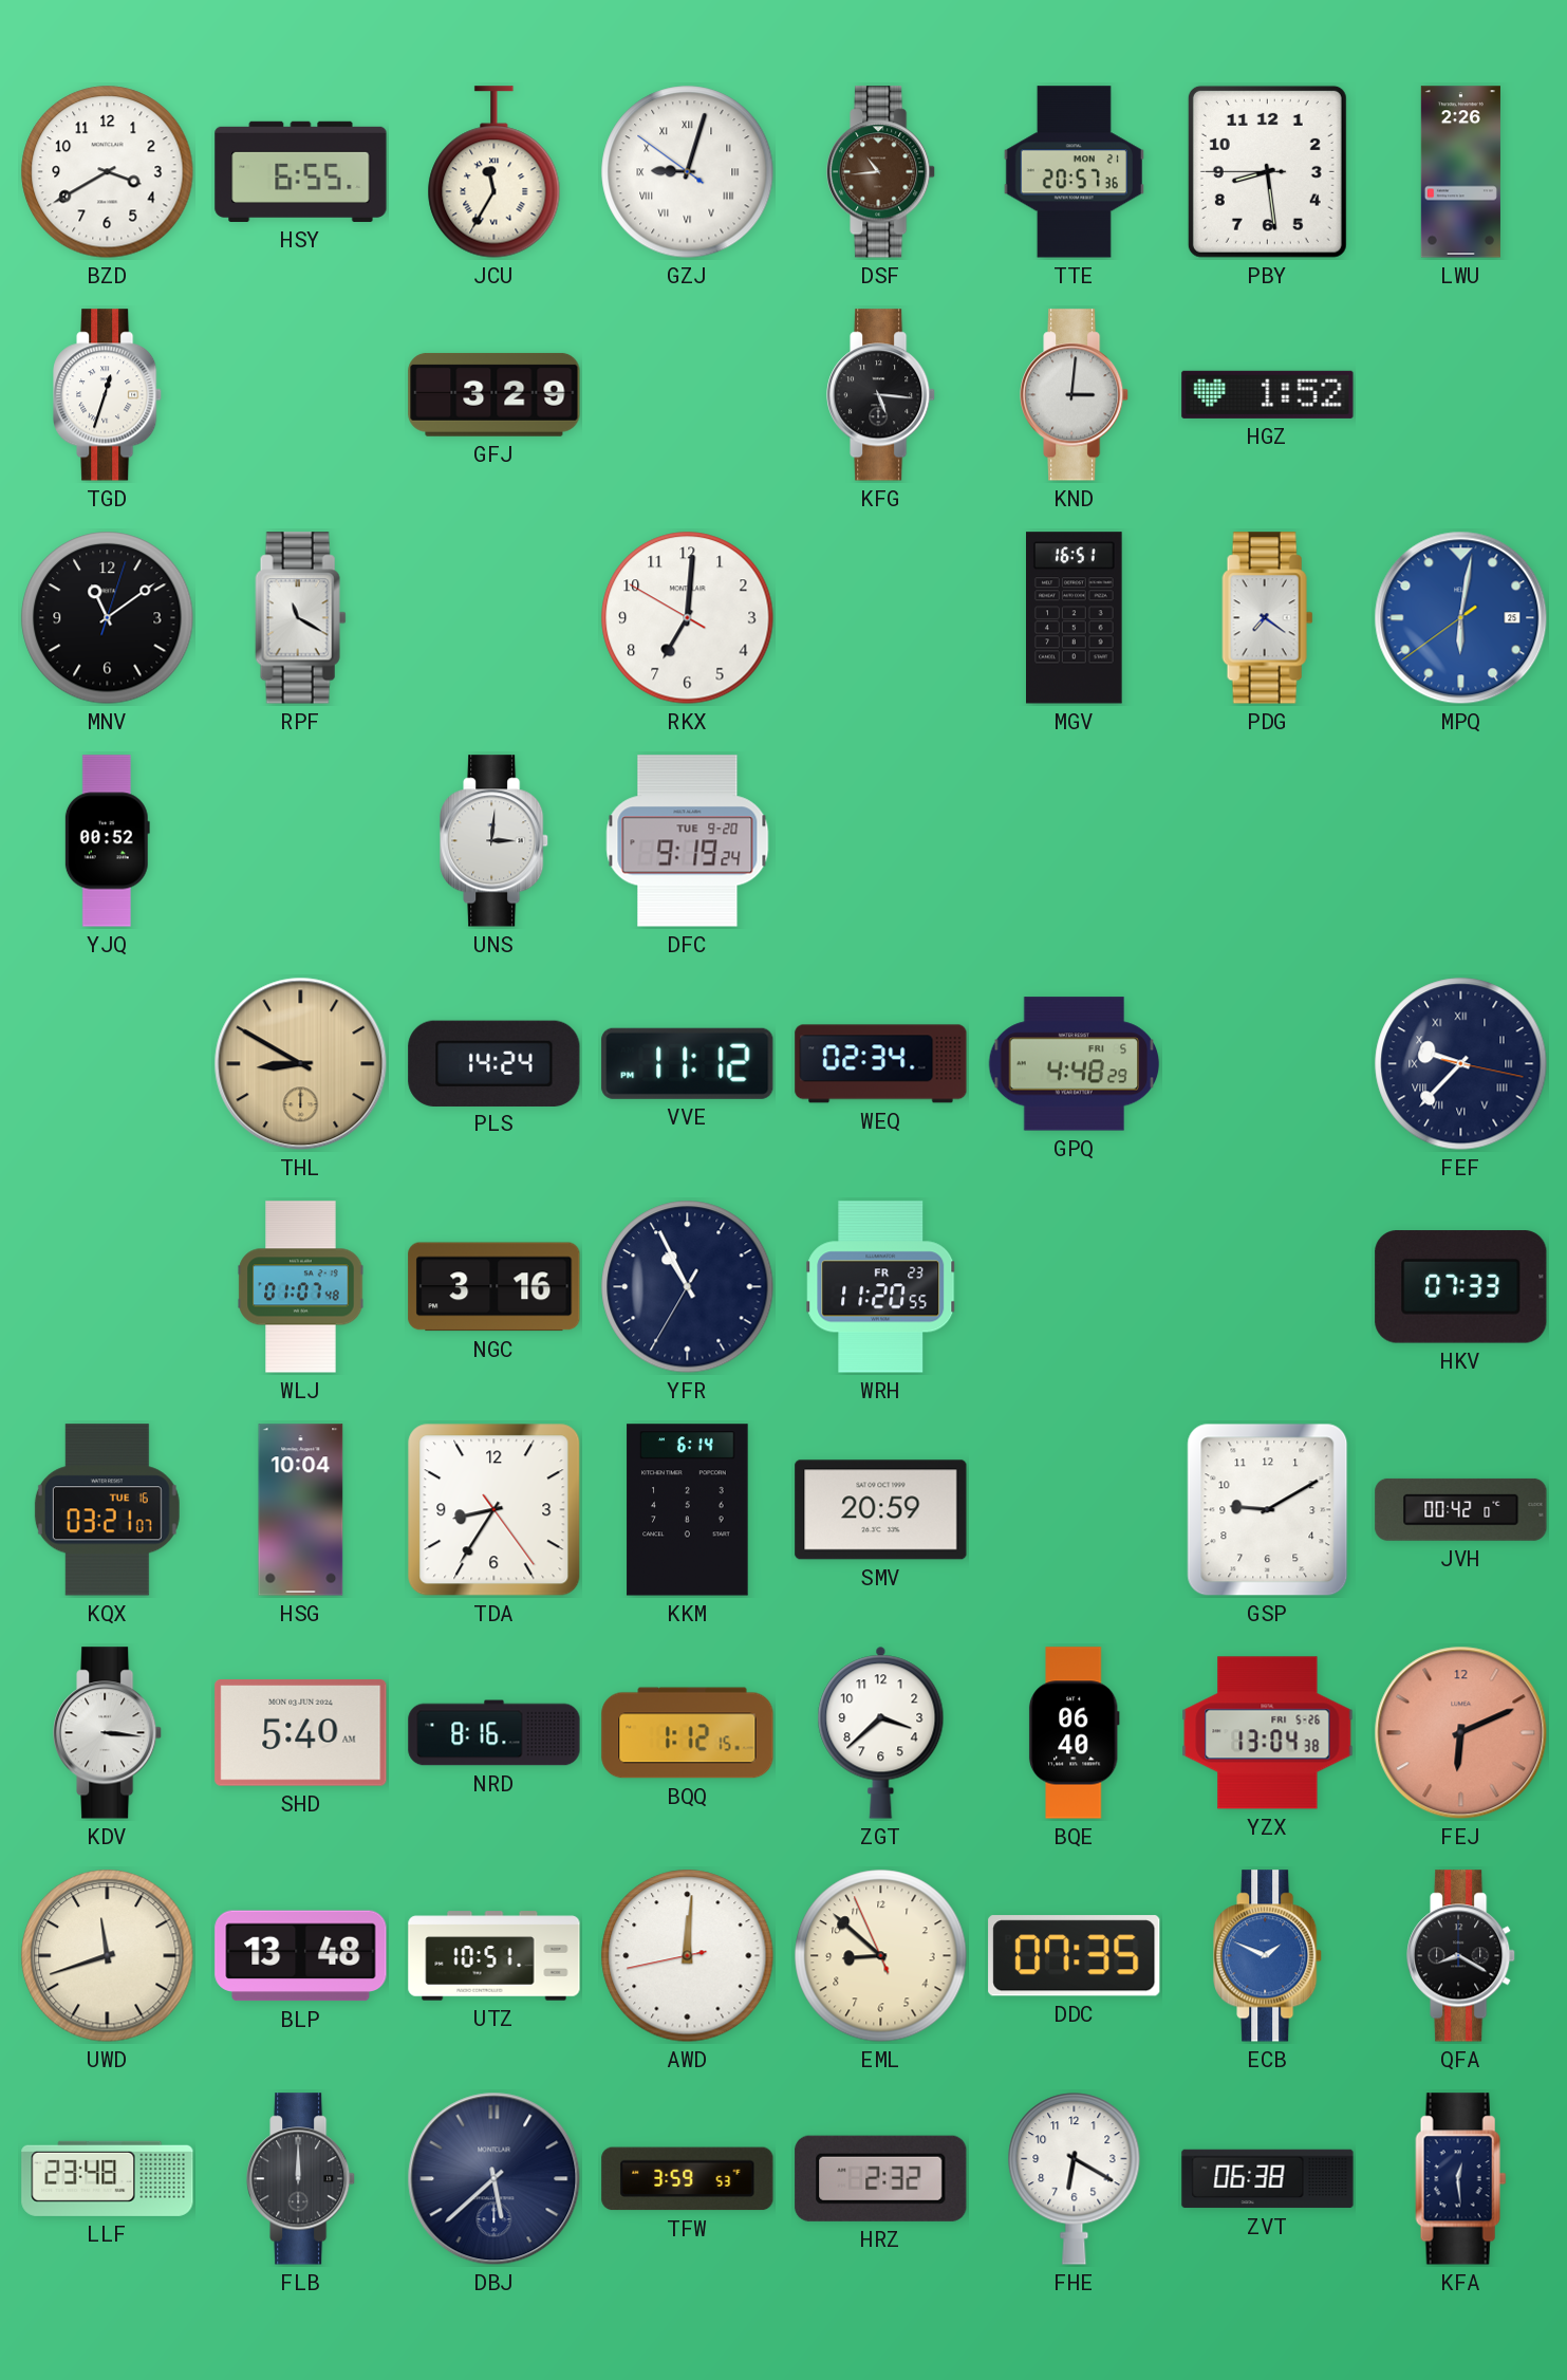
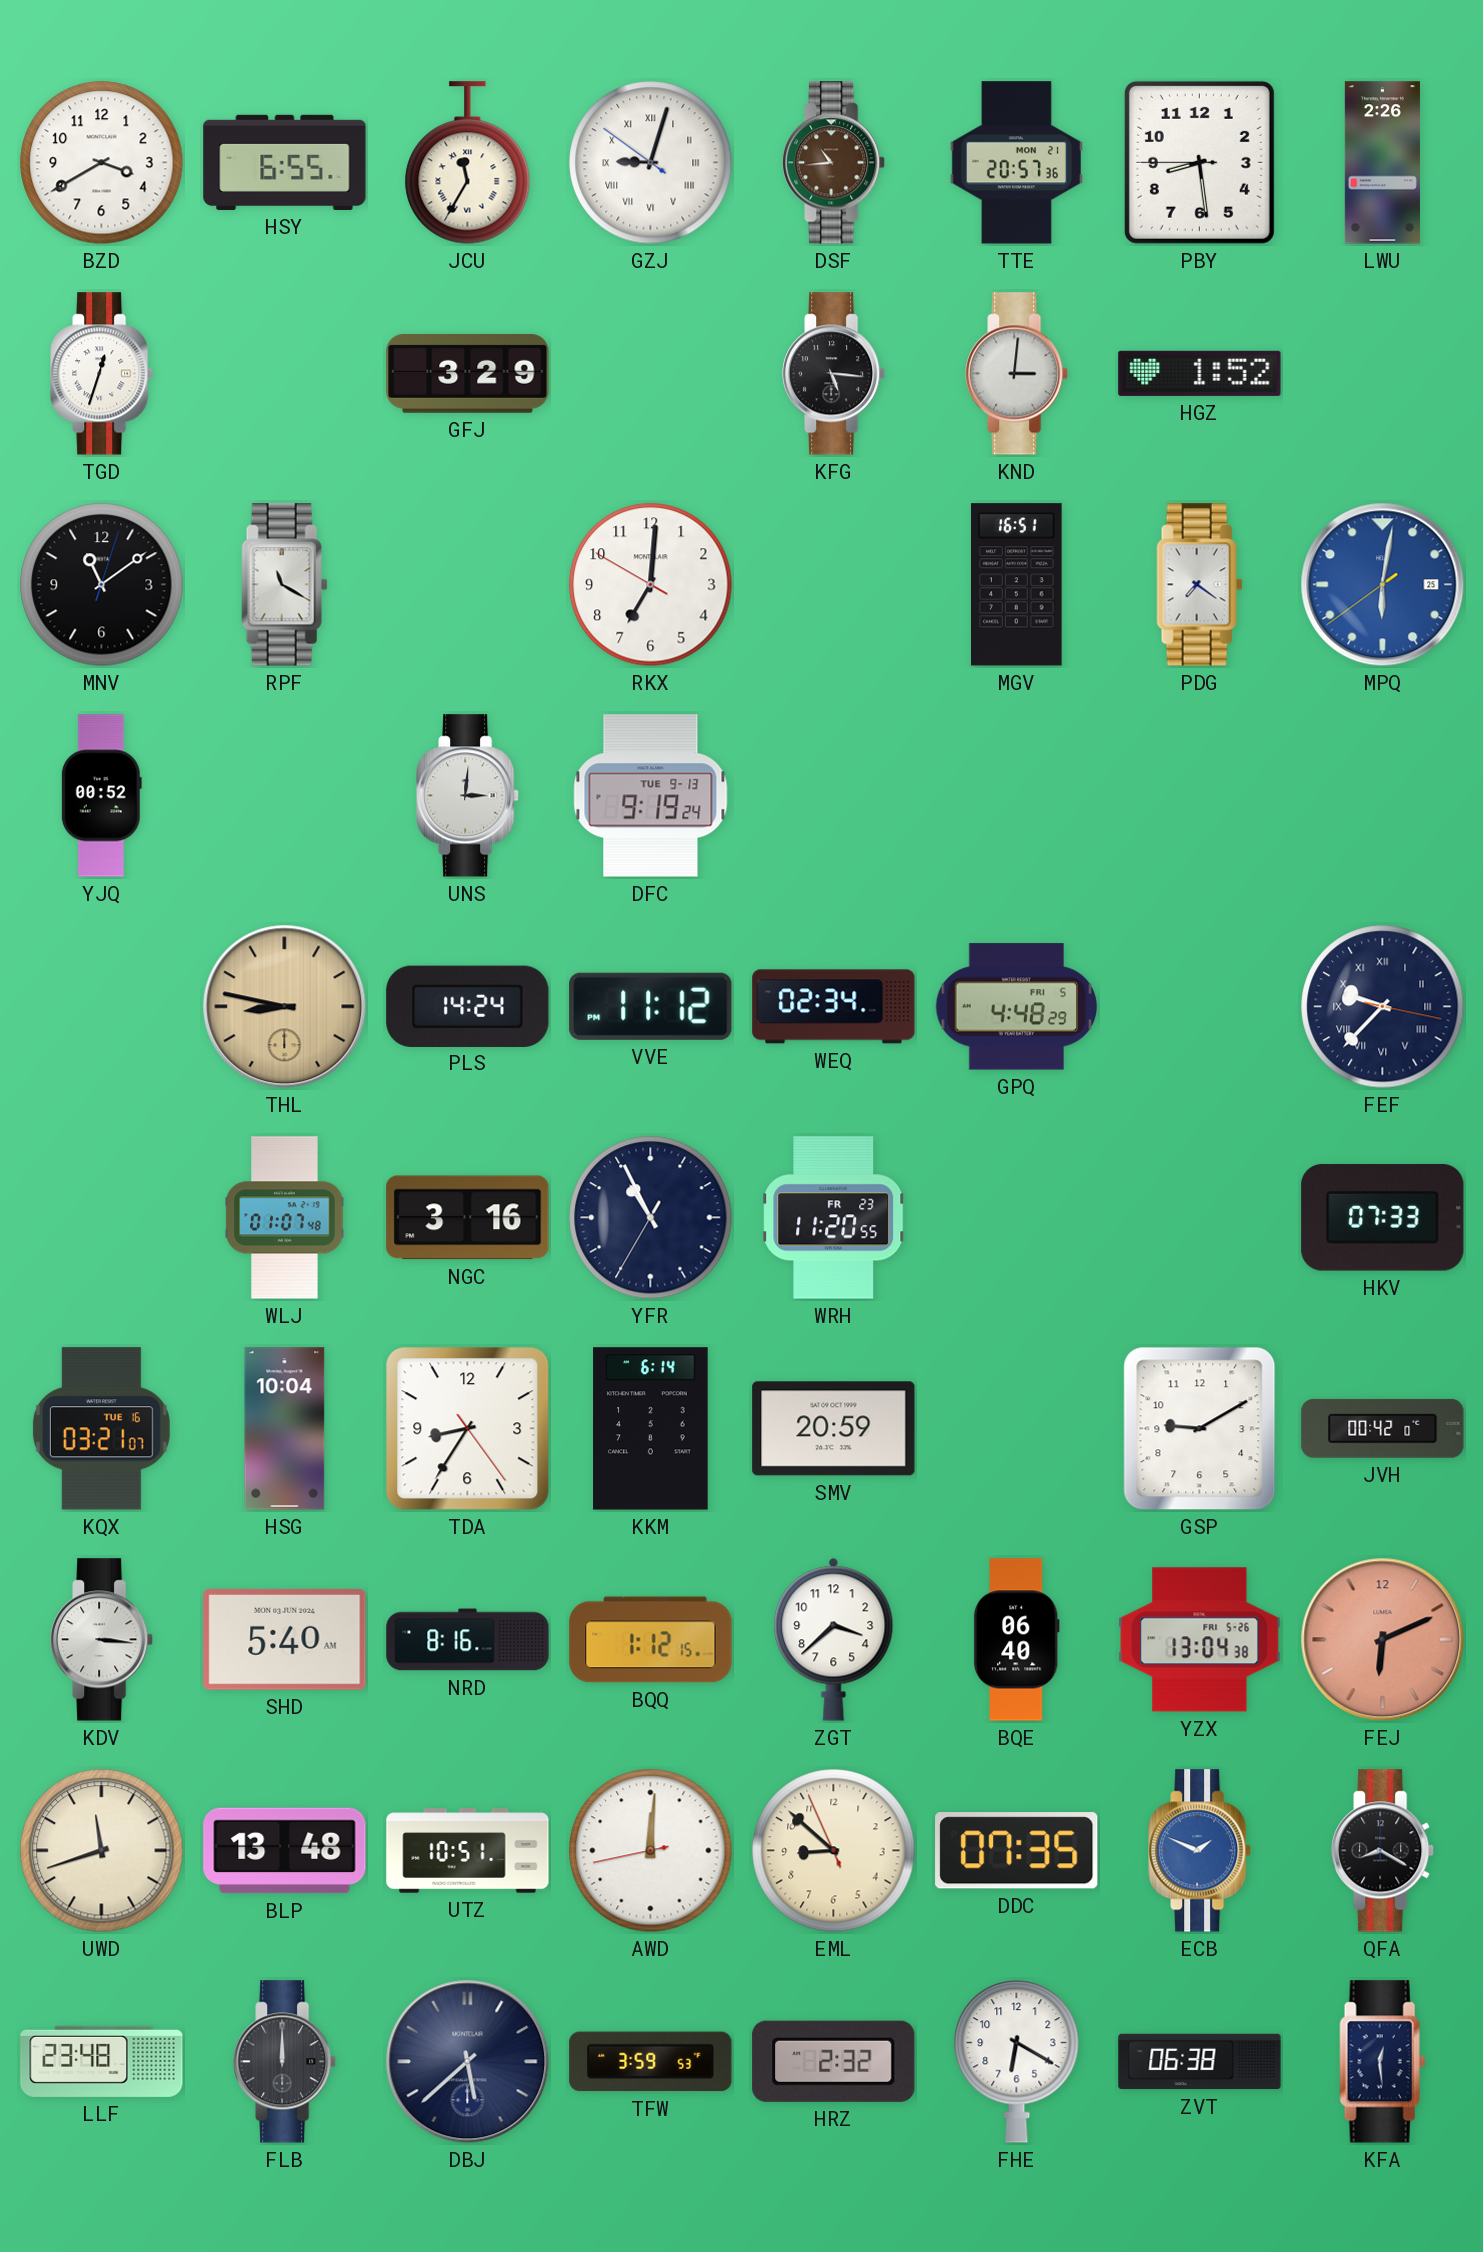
DFC date: TUE 9-20 -> TUE 9-13 (651, 796)
THL: 8:50 -> 8:47 (285, 1007)
